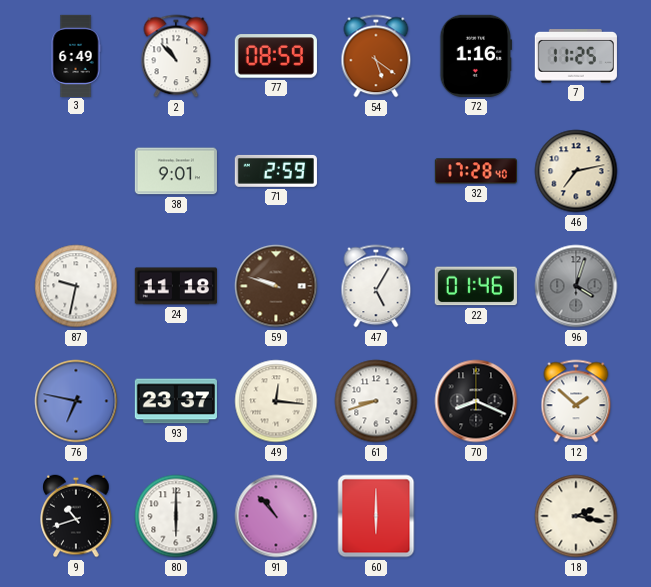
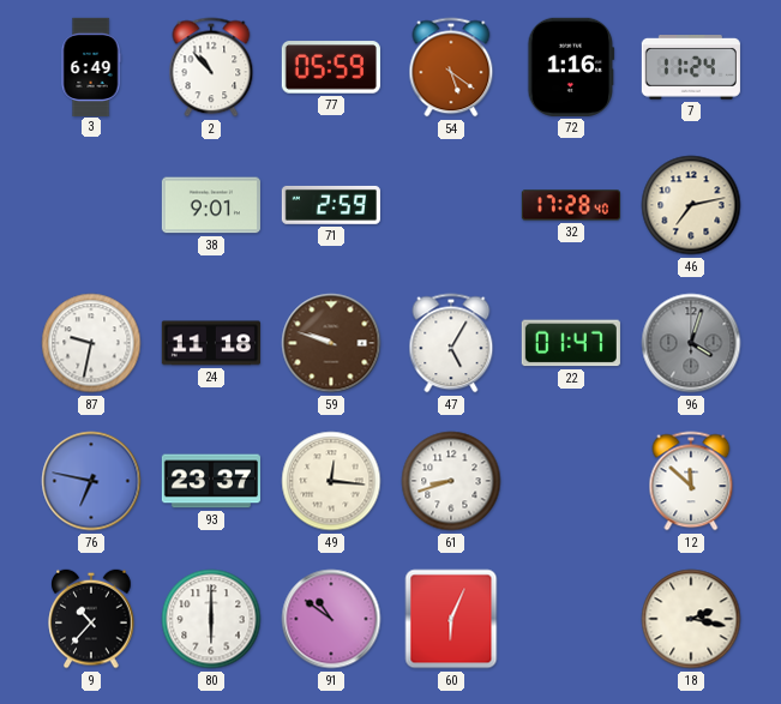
77: 08:59 -> 05:59 (331, 67)
7: 11:25 -> 11:24 (691, 68)
22: 01:46 -> 01:47 (571, 343)
70: 8:19 -> none (476, 401)
12: 1:52 -> 11:52 (691, 481)
9: 10:42 -> 10:37 (91, 619)
91: 10:53 -> 10:51 (331, 619)
60: 6:00 -> 6:04 (451, 619)
